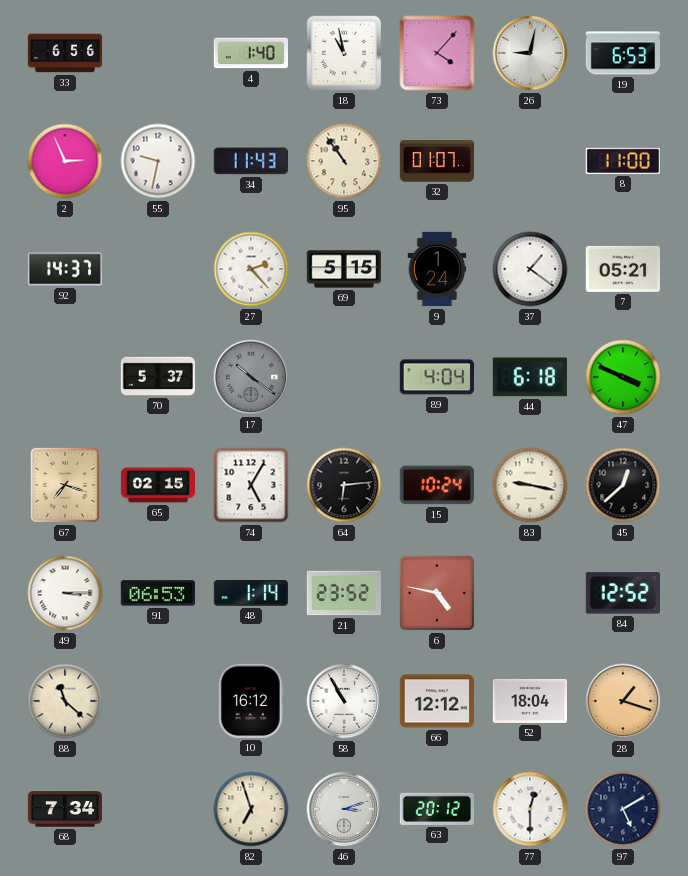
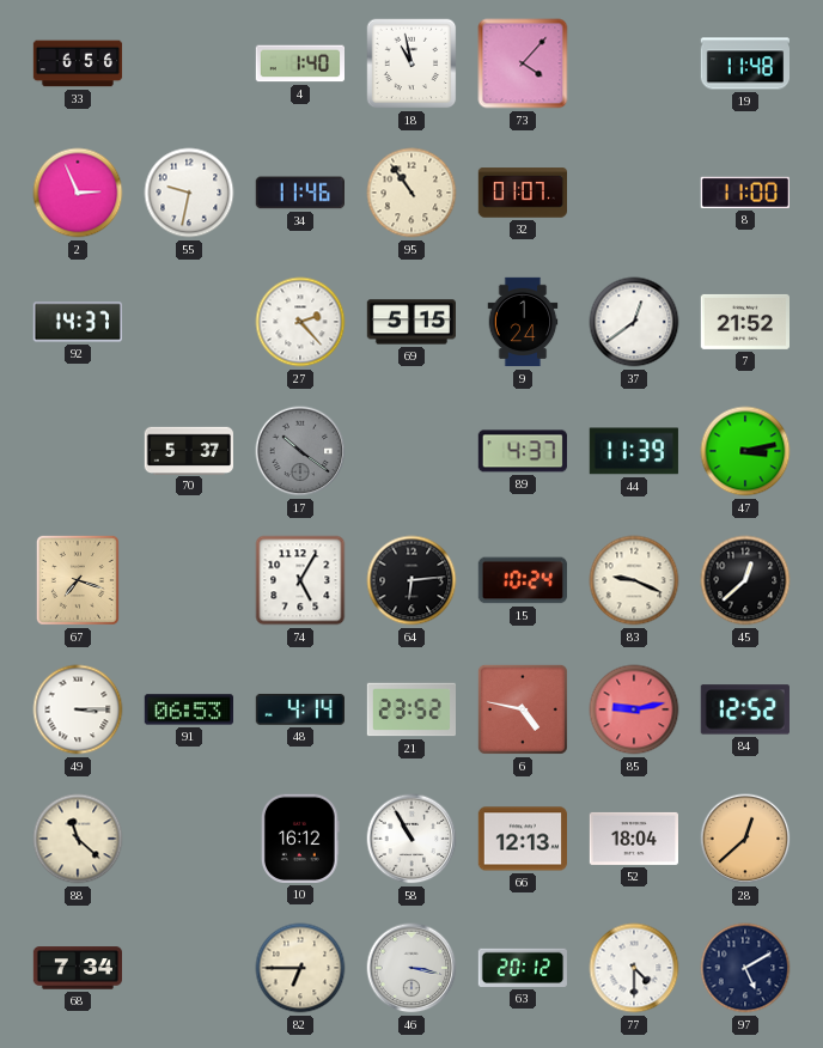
26: 9:02 -> none (530, 53)
19: 6:53 -> 11:48 (744, 63)
34: 11:43 -> 11:46 (300, 193)
37: 1:21 -> 12:39 (634, 322)
7: 05:21 -> 21:52 (744, 322)
89: 4:04 -> 4:37 (523, 451)
44: 6:18 -> 11:39 (634, 451)
47: 3:49 -> 3:13 (745, 451)
65: 02:15 -> none (158, 485)
83: 9:17 -> 9:19 (634, 580)
48: 1:14 -> 4:14 (300, 709)
85: none -> 9:13 (634, 709)
66: 12:12 -> 12:13 (522, 839)
28: 1:18 -> 12:38 (745, 839)
82: 6:57 -> 6:45 (300, 968)
46: 3:12 -> 3:17 (411, 968)
77: 12:30 -> 4:30 (634, 968)
